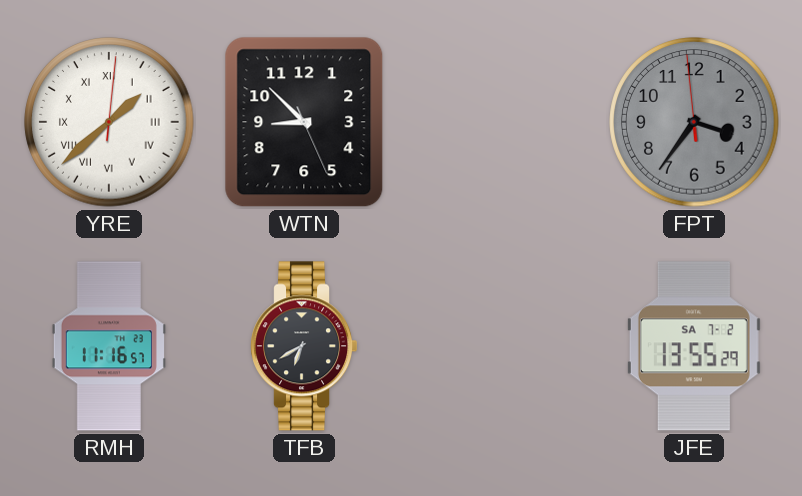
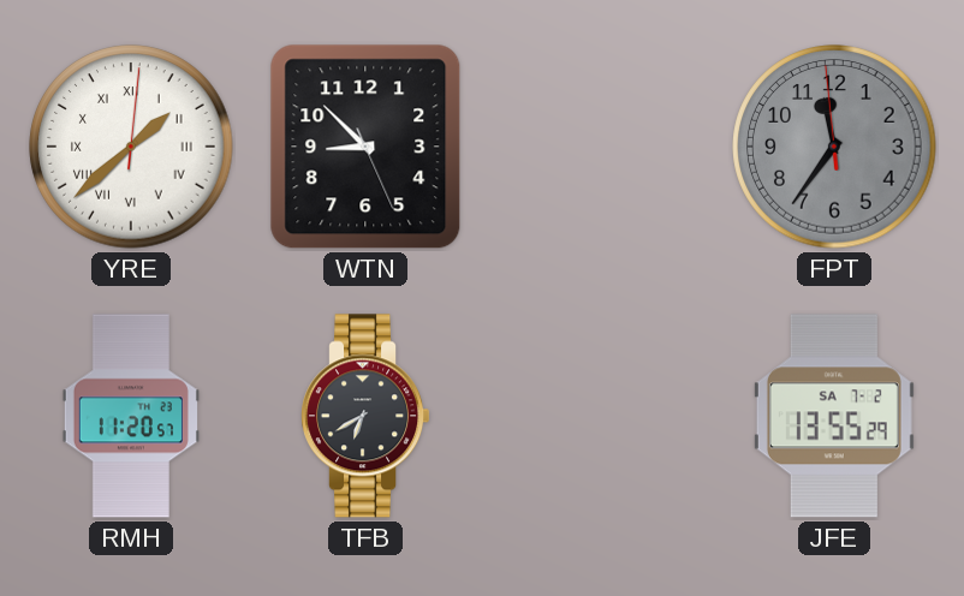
FPT: 3:35 -> 11:35 (834, 147)
RMH: 11:16 -> 11:20 (131, 416)
